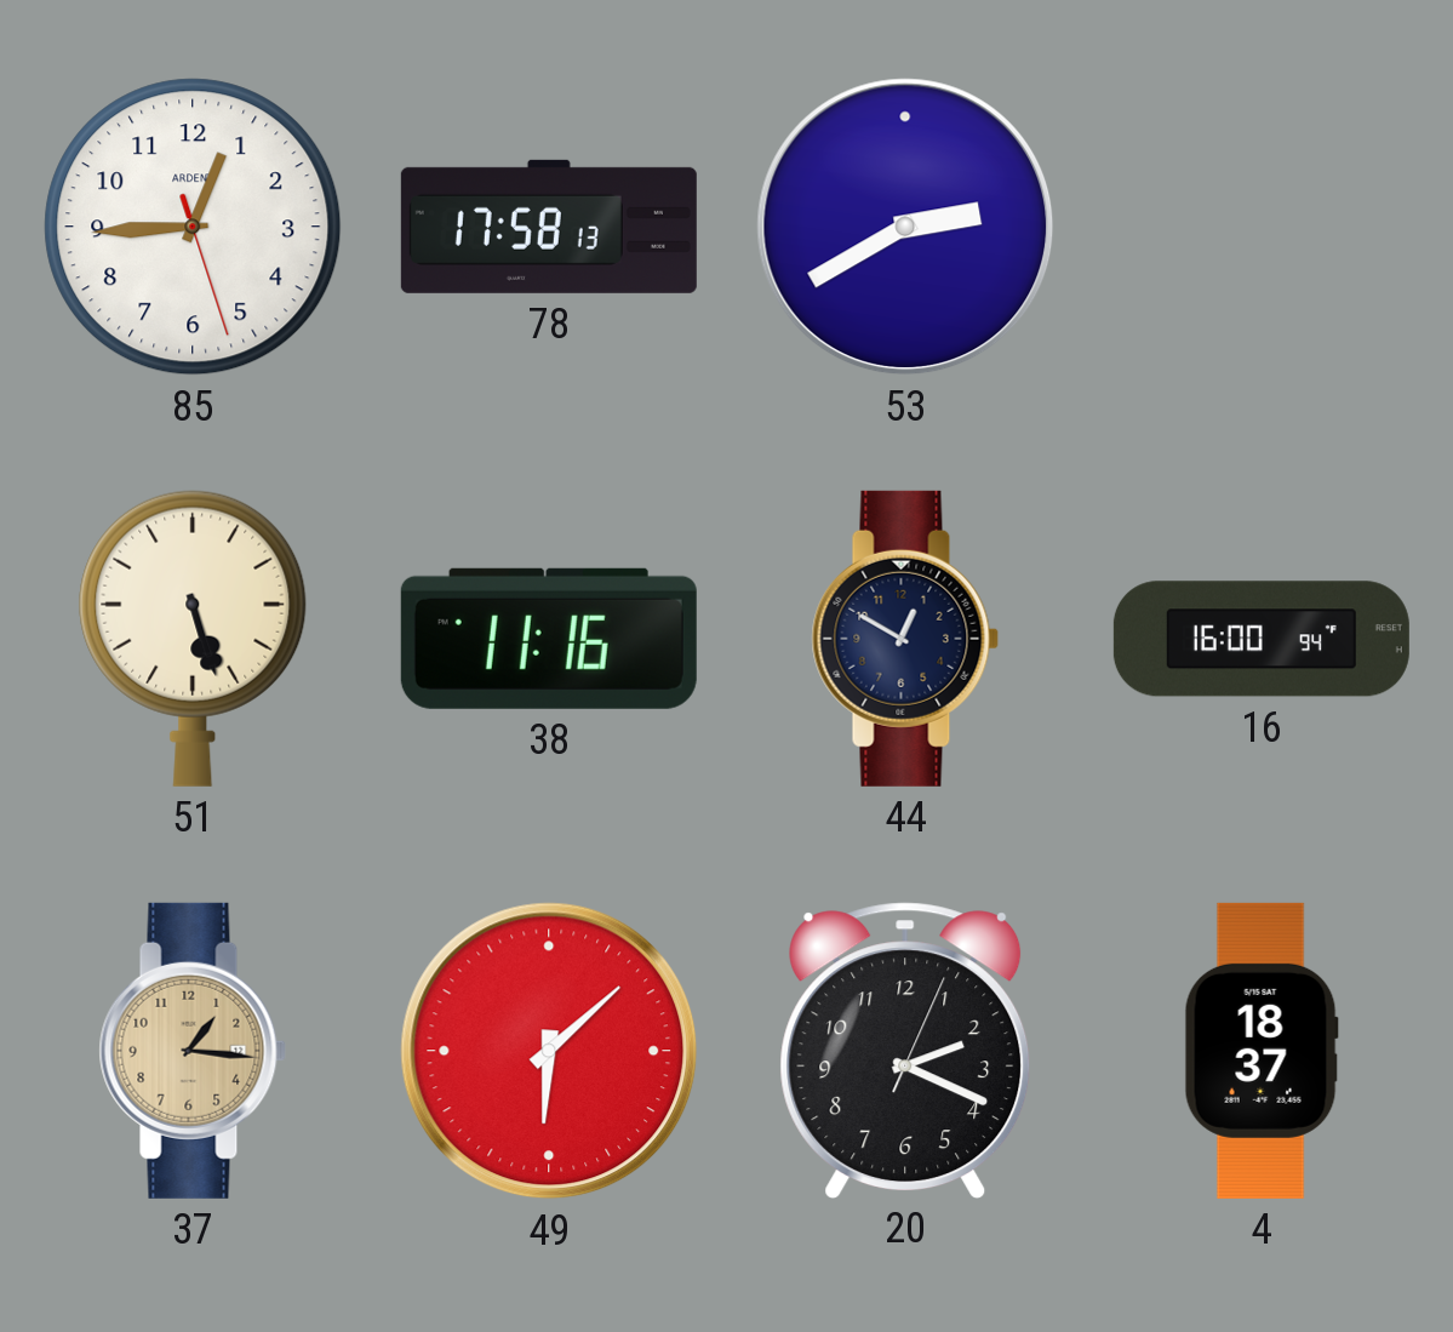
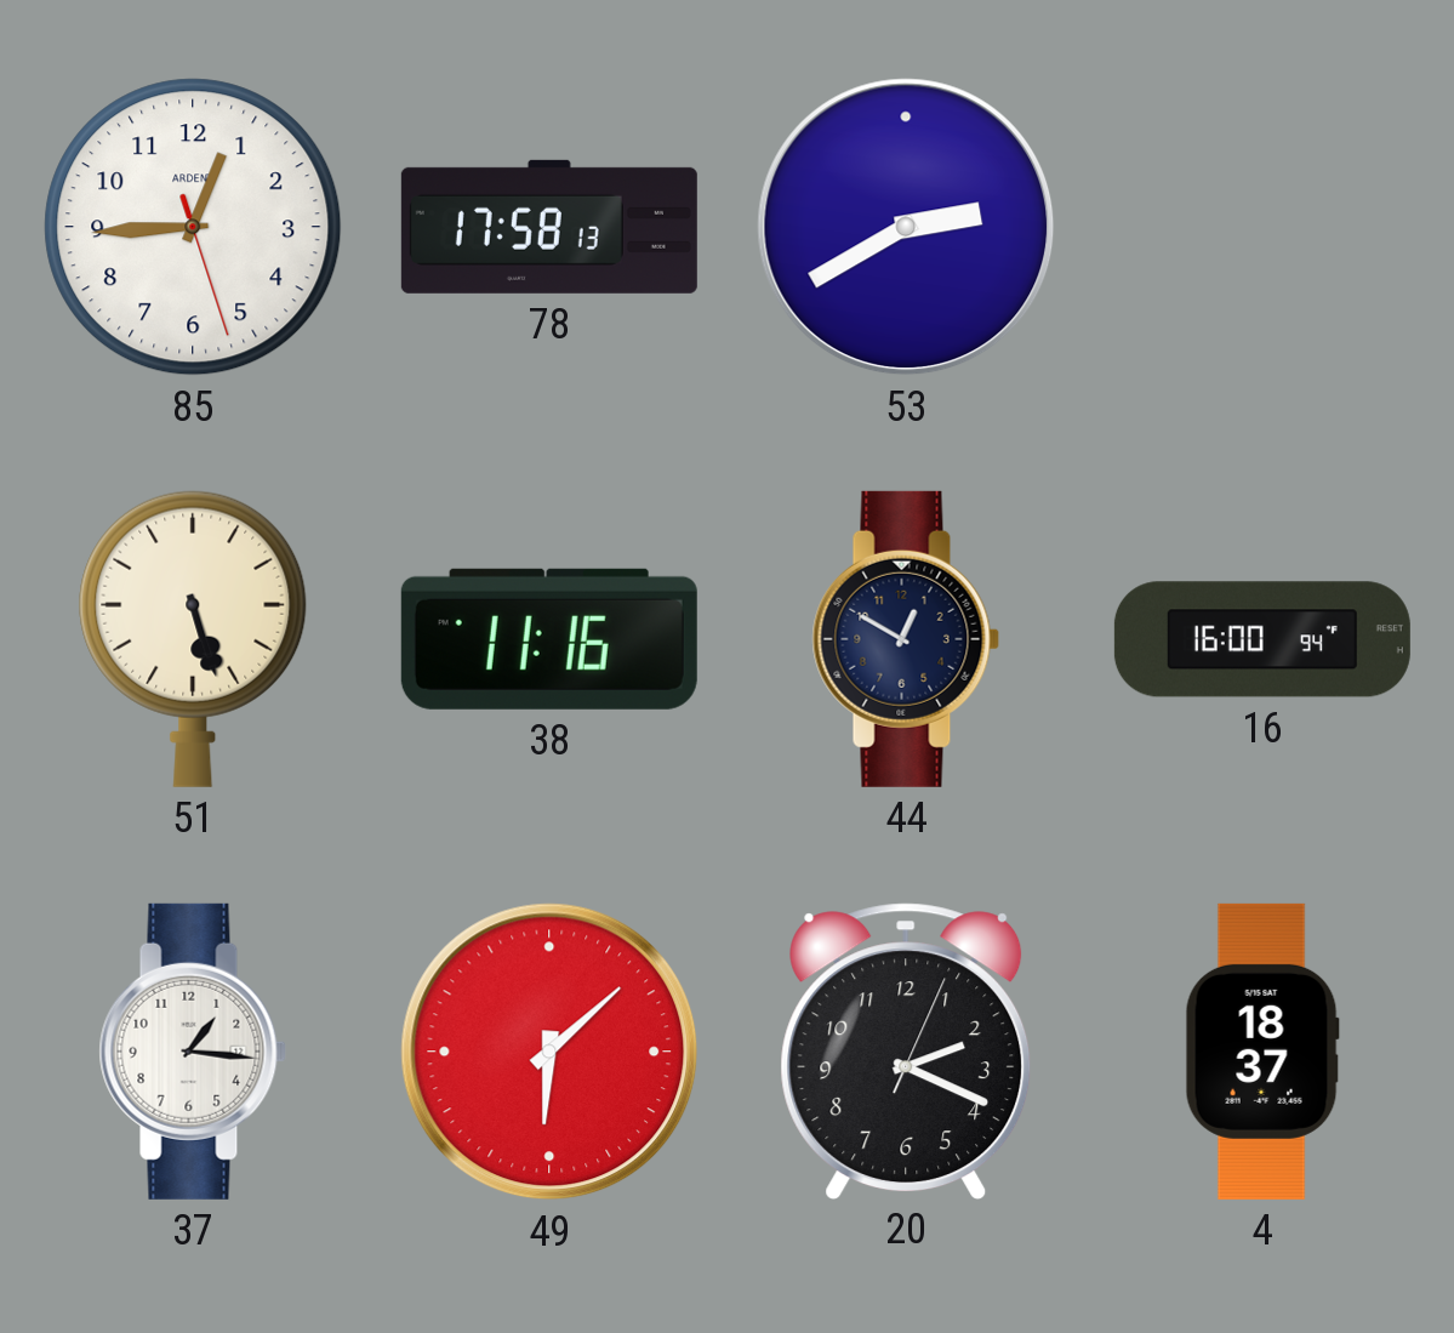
37 dial: champagne -> white (193, 1052)
